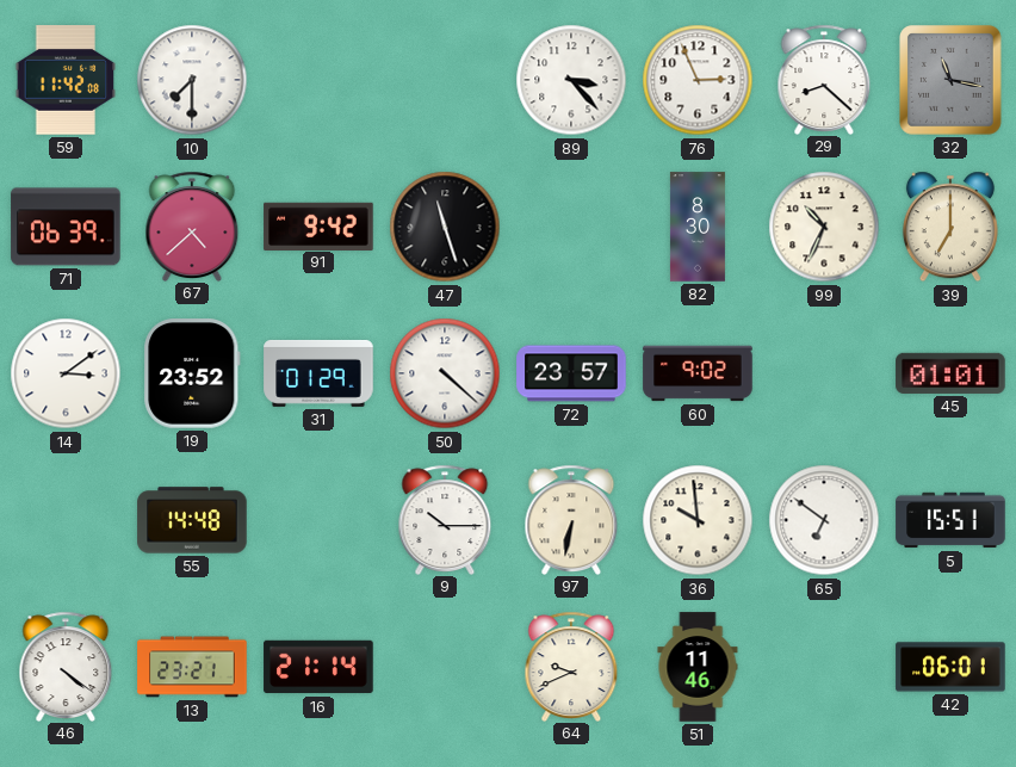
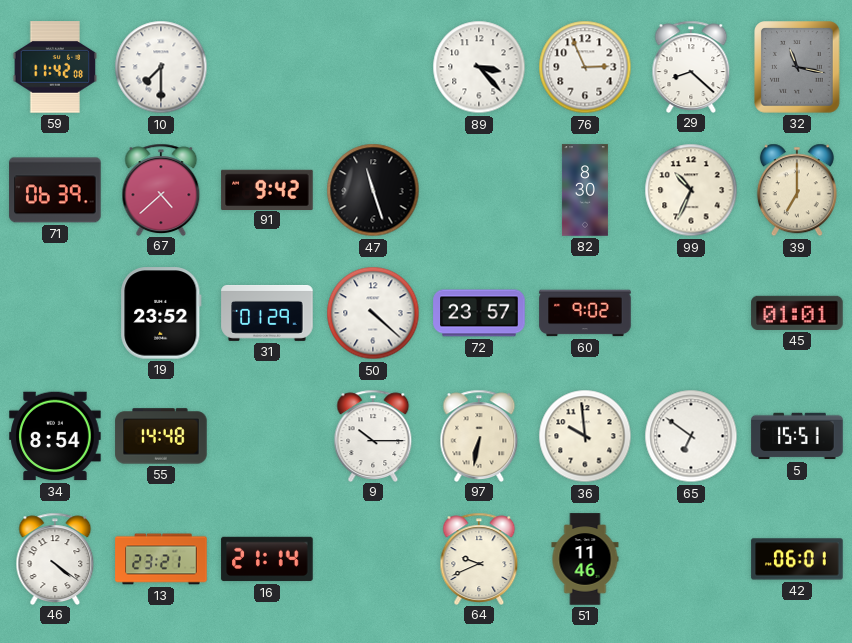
14: 3:09 -> none (66, 373)
34: none -> 8:54 (55, 436)
